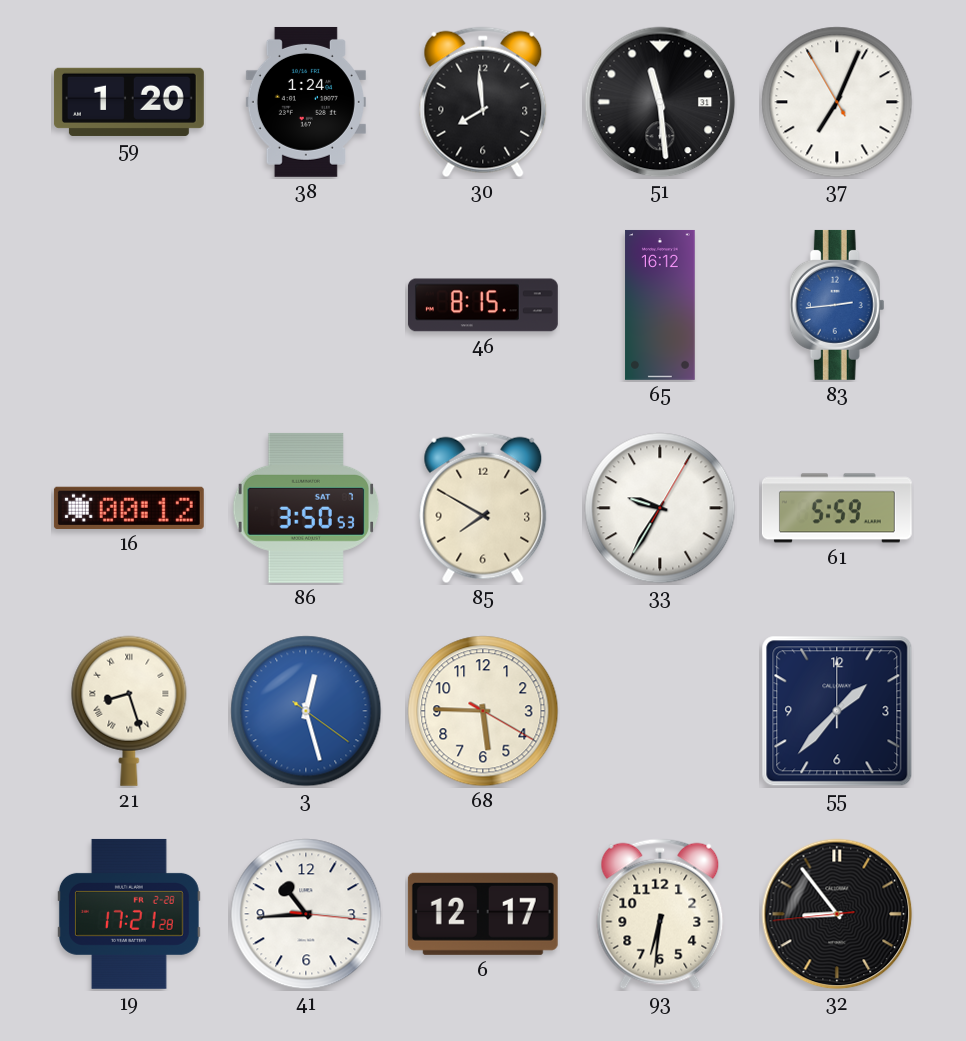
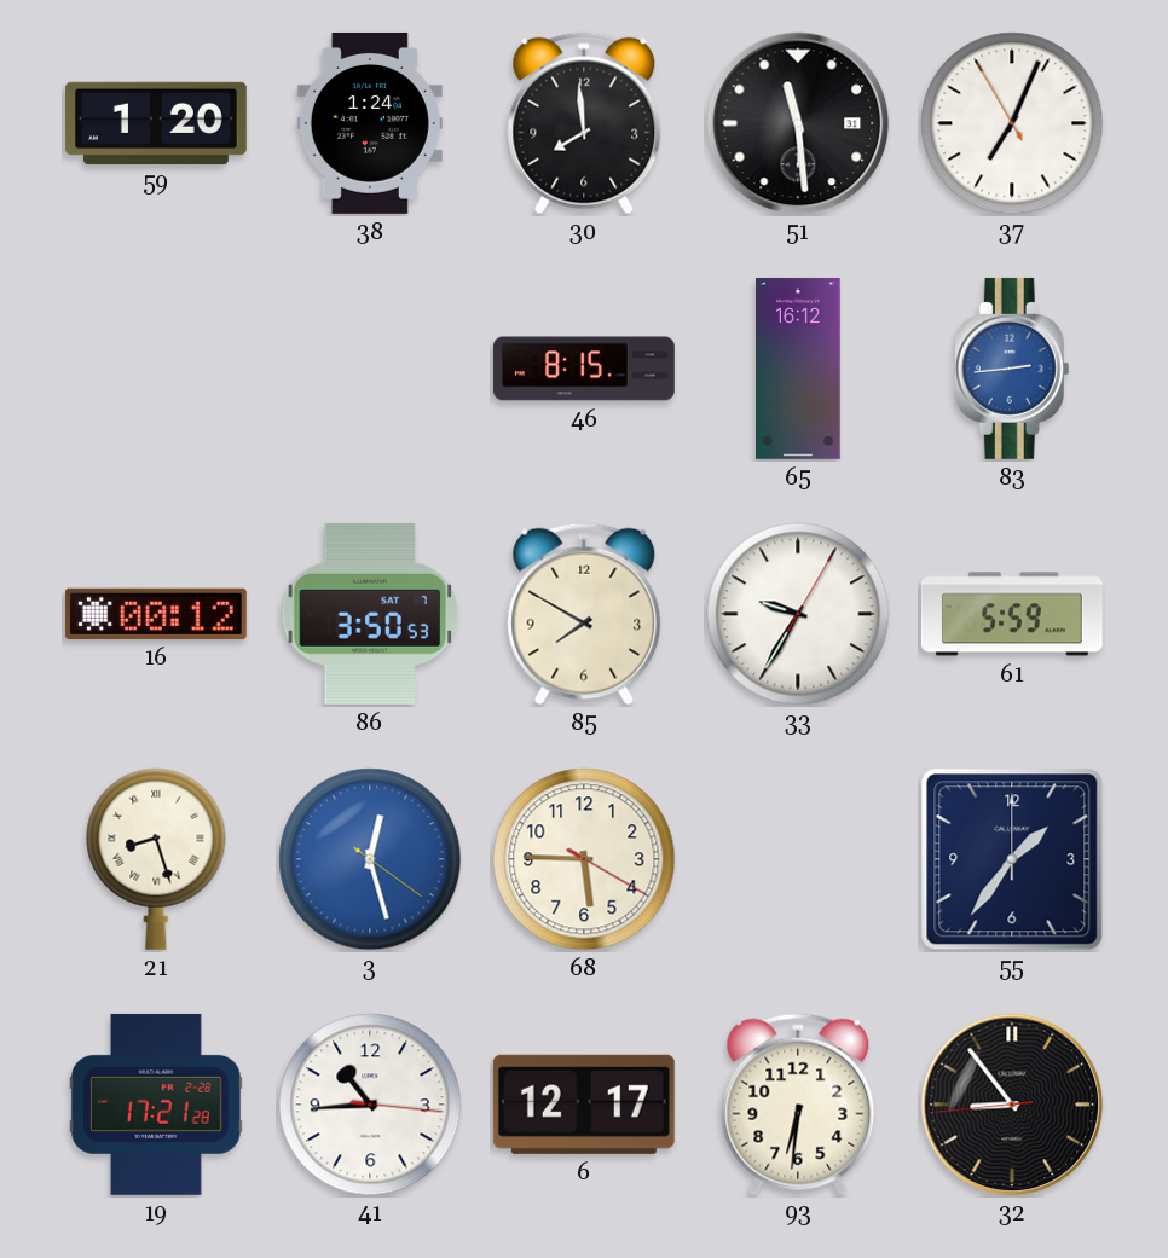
55: 1:37 -> 1:36 (1012, 859)
